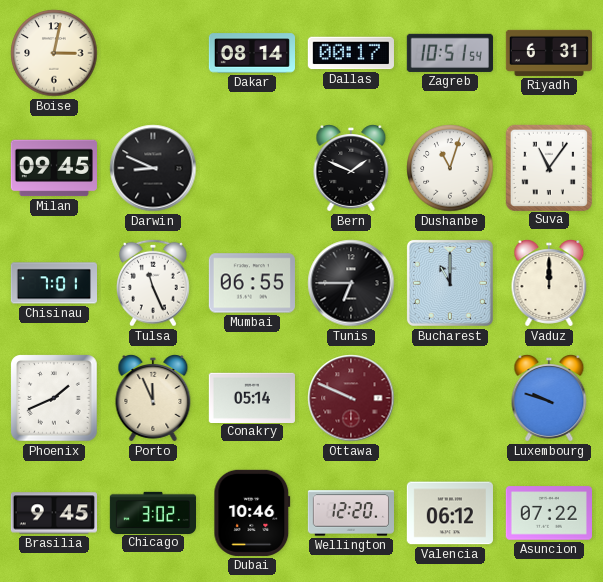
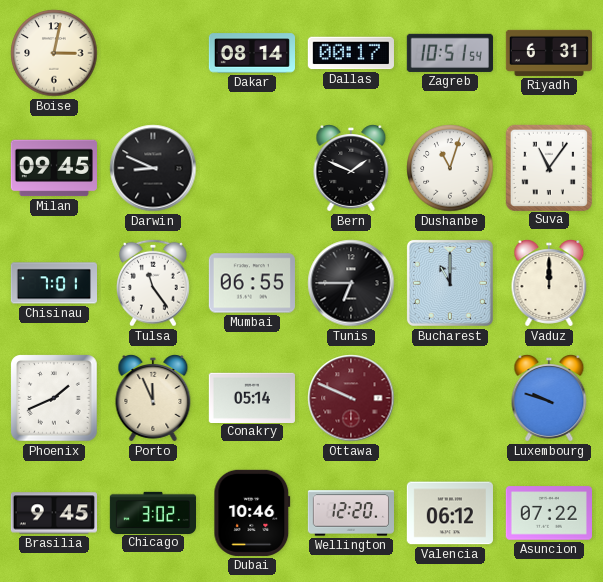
Tulsa: 11:26 -> 11:24 (153, 283)
